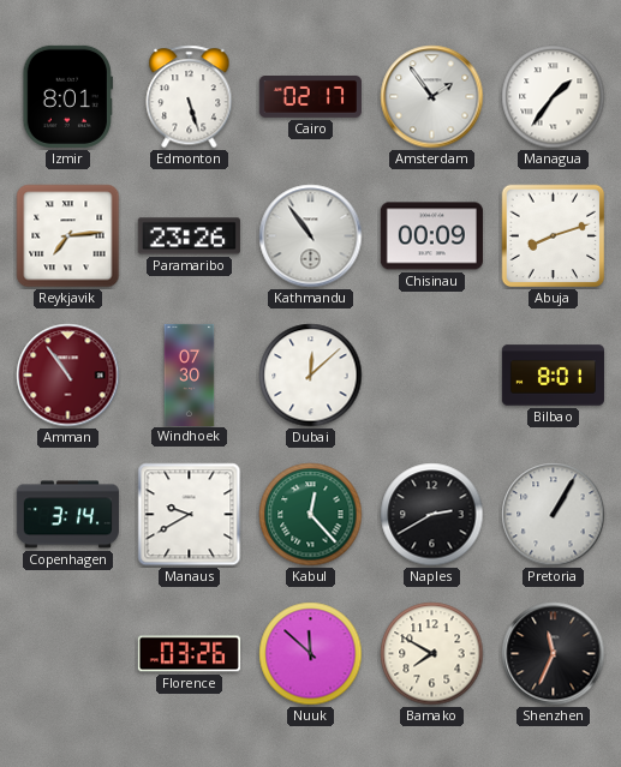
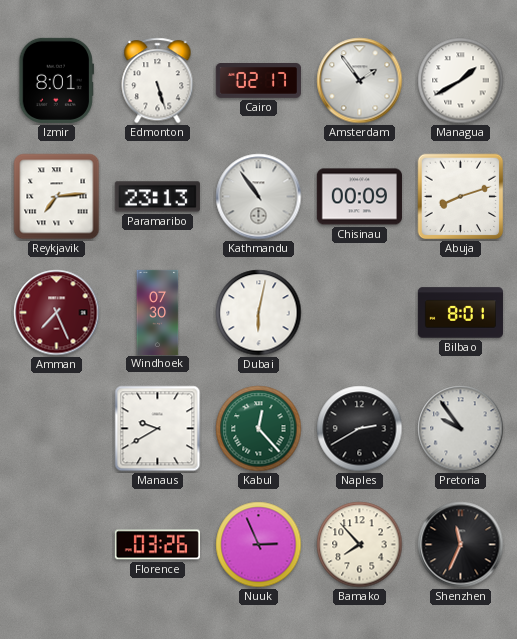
Managua: 1:36 -> 1:40 (461, 81)
Paramaribo: 23:26 -> 23:13 (157, 197)
Amman: 10:54 -> 7:26 (57, 313)
Dubai: 12:08 -> 6:02 (259, 313)
Copenhagen: 3:14 -> none (67, 515)
Pretoria: 1:05 -> 9:54 (461, 429)
Nuuk: 11:52 -> 2:56 (259, 545)
Bamako: 7:50 -> 7:53 (360, 545)
